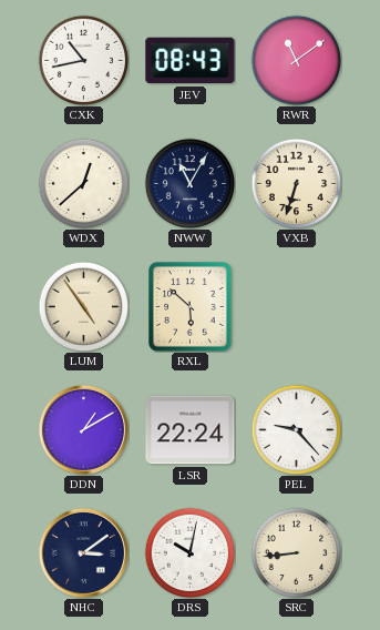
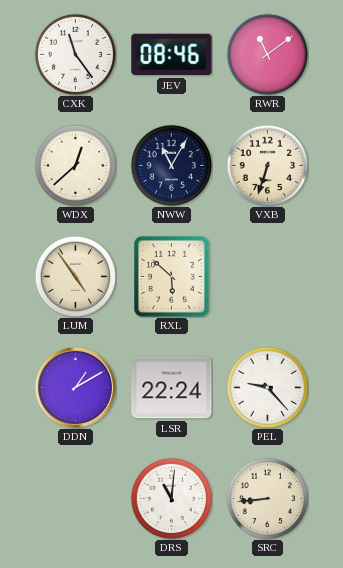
CXK: 10:43 -> 11:24 (75, 54)
JEV: 08:43 -> 08:46 (172, 55)
NHC: 3:09 -> none (83, 552)
DRS: 10:02 -> 11:01 (171, 498)
